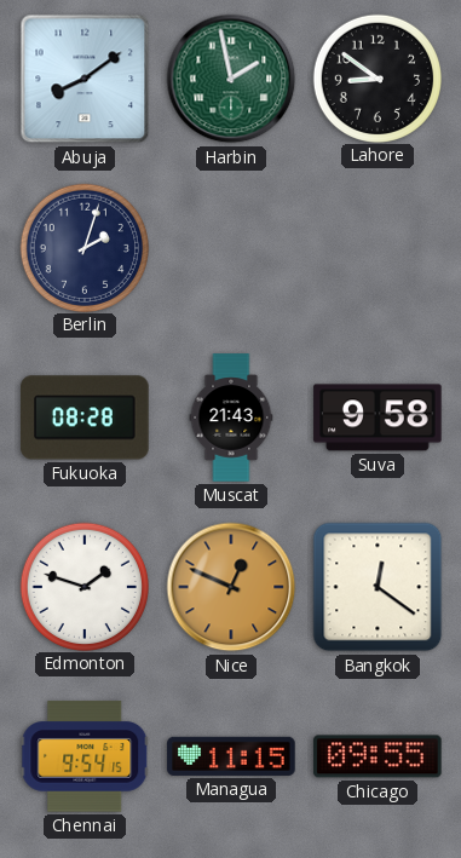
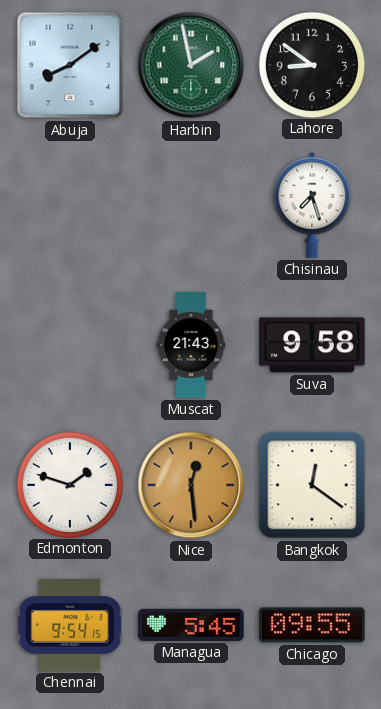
Berlin: 2:03 -> none (83, 247)
Chisinau: none -> 7:27 (312, 205)
Fukuoka: 08:28 -> none (85, 418)
Nice: 12:49 -> 12:29 (191, 485)
Managua: 11:15 -> 5:45 (191, 625)
